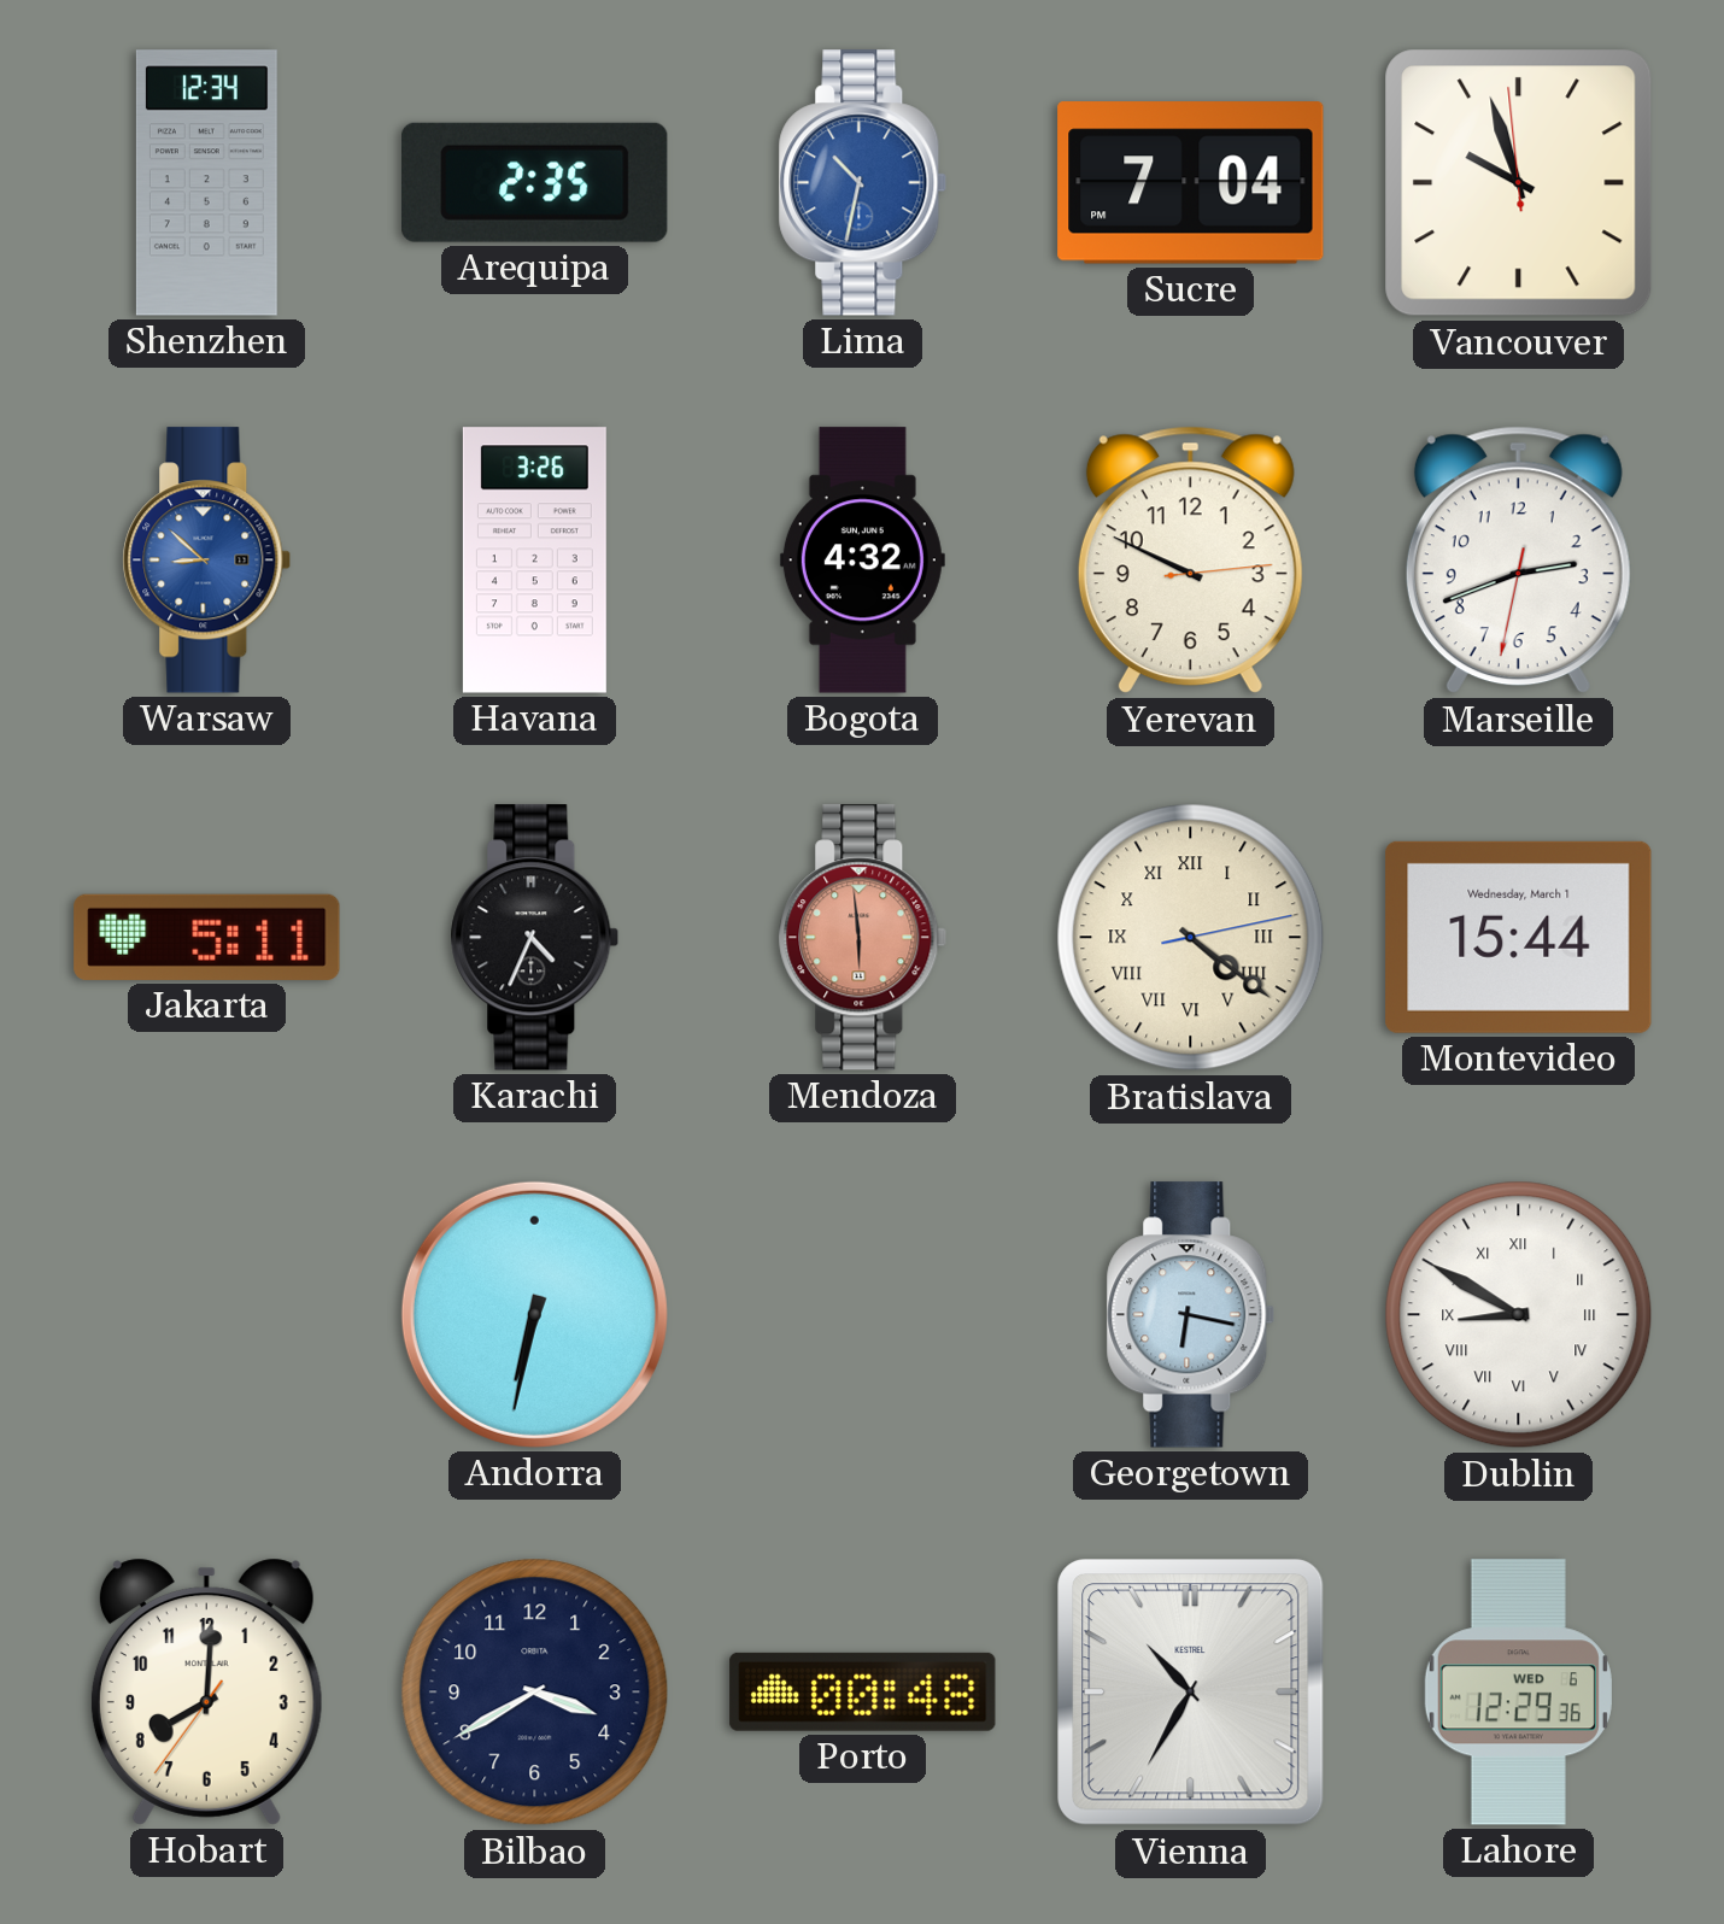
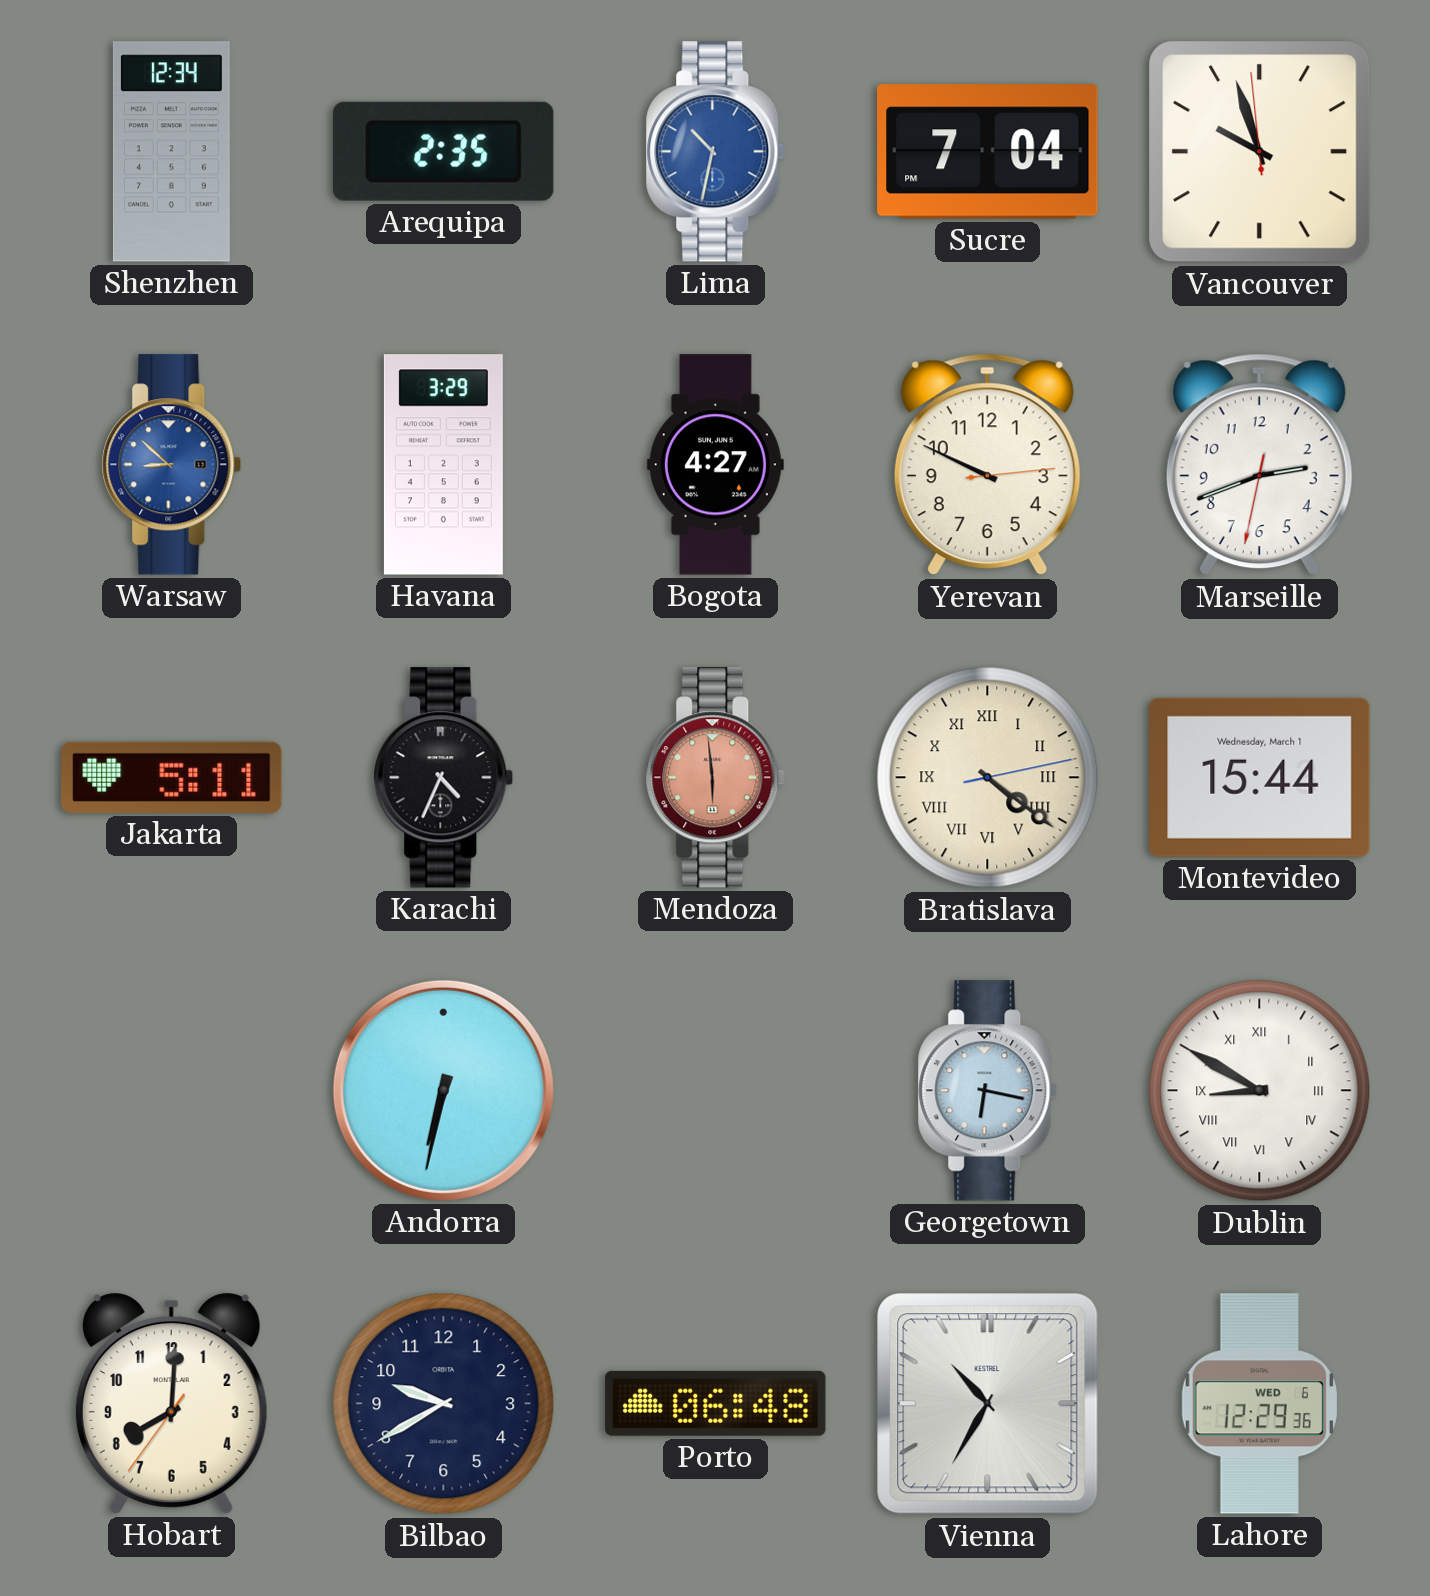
Havana: 3:26 -> 3:29 (443, 465)
Bogota: 4:32 -> 4:27 (715, 465)
Bilbao: 3:40 -> 9:40 (444, 1404)
Porto: 00:48 -> 06:48 (716, 1403)
